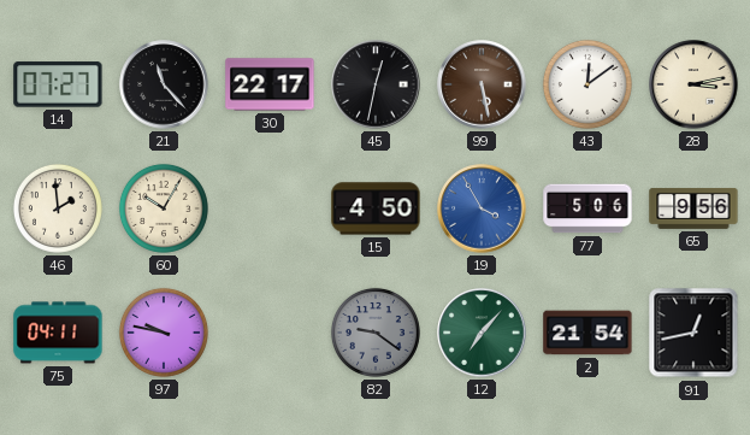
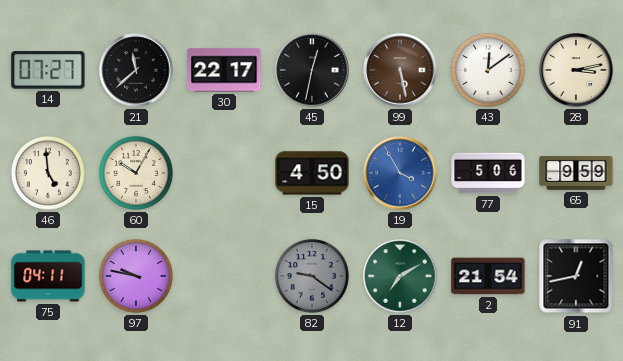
21: 11:23 -> 11:38 (136, 70)
46: 1:59 -> 4:59 (48, 173)
65: 9:56 -> 9:59 (576, 174)
12: 7:07 -> 7:10 (400, 276)
